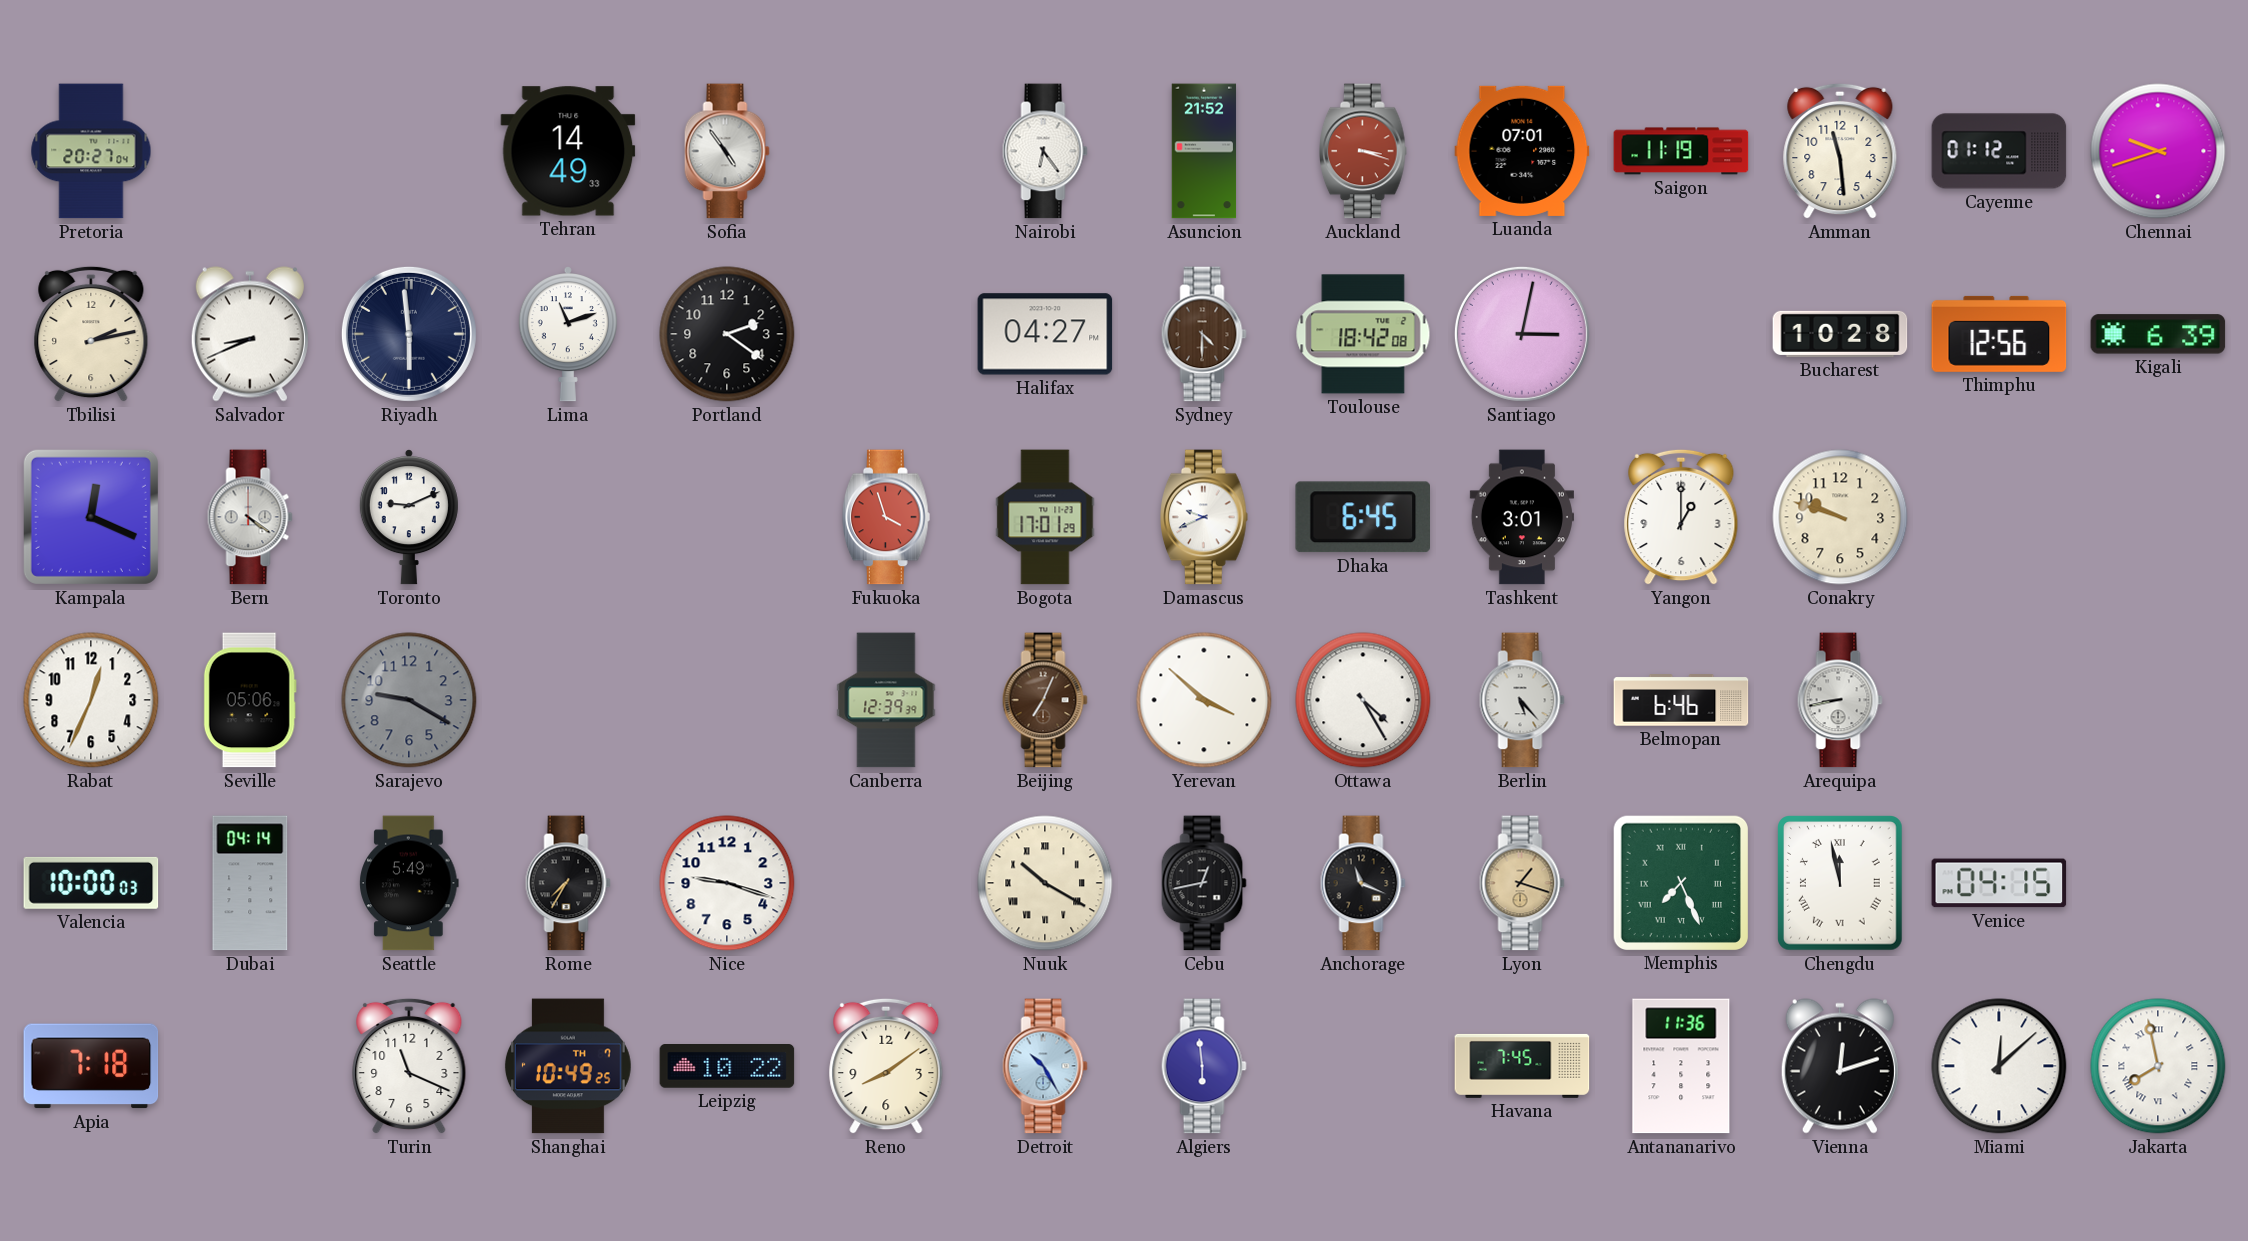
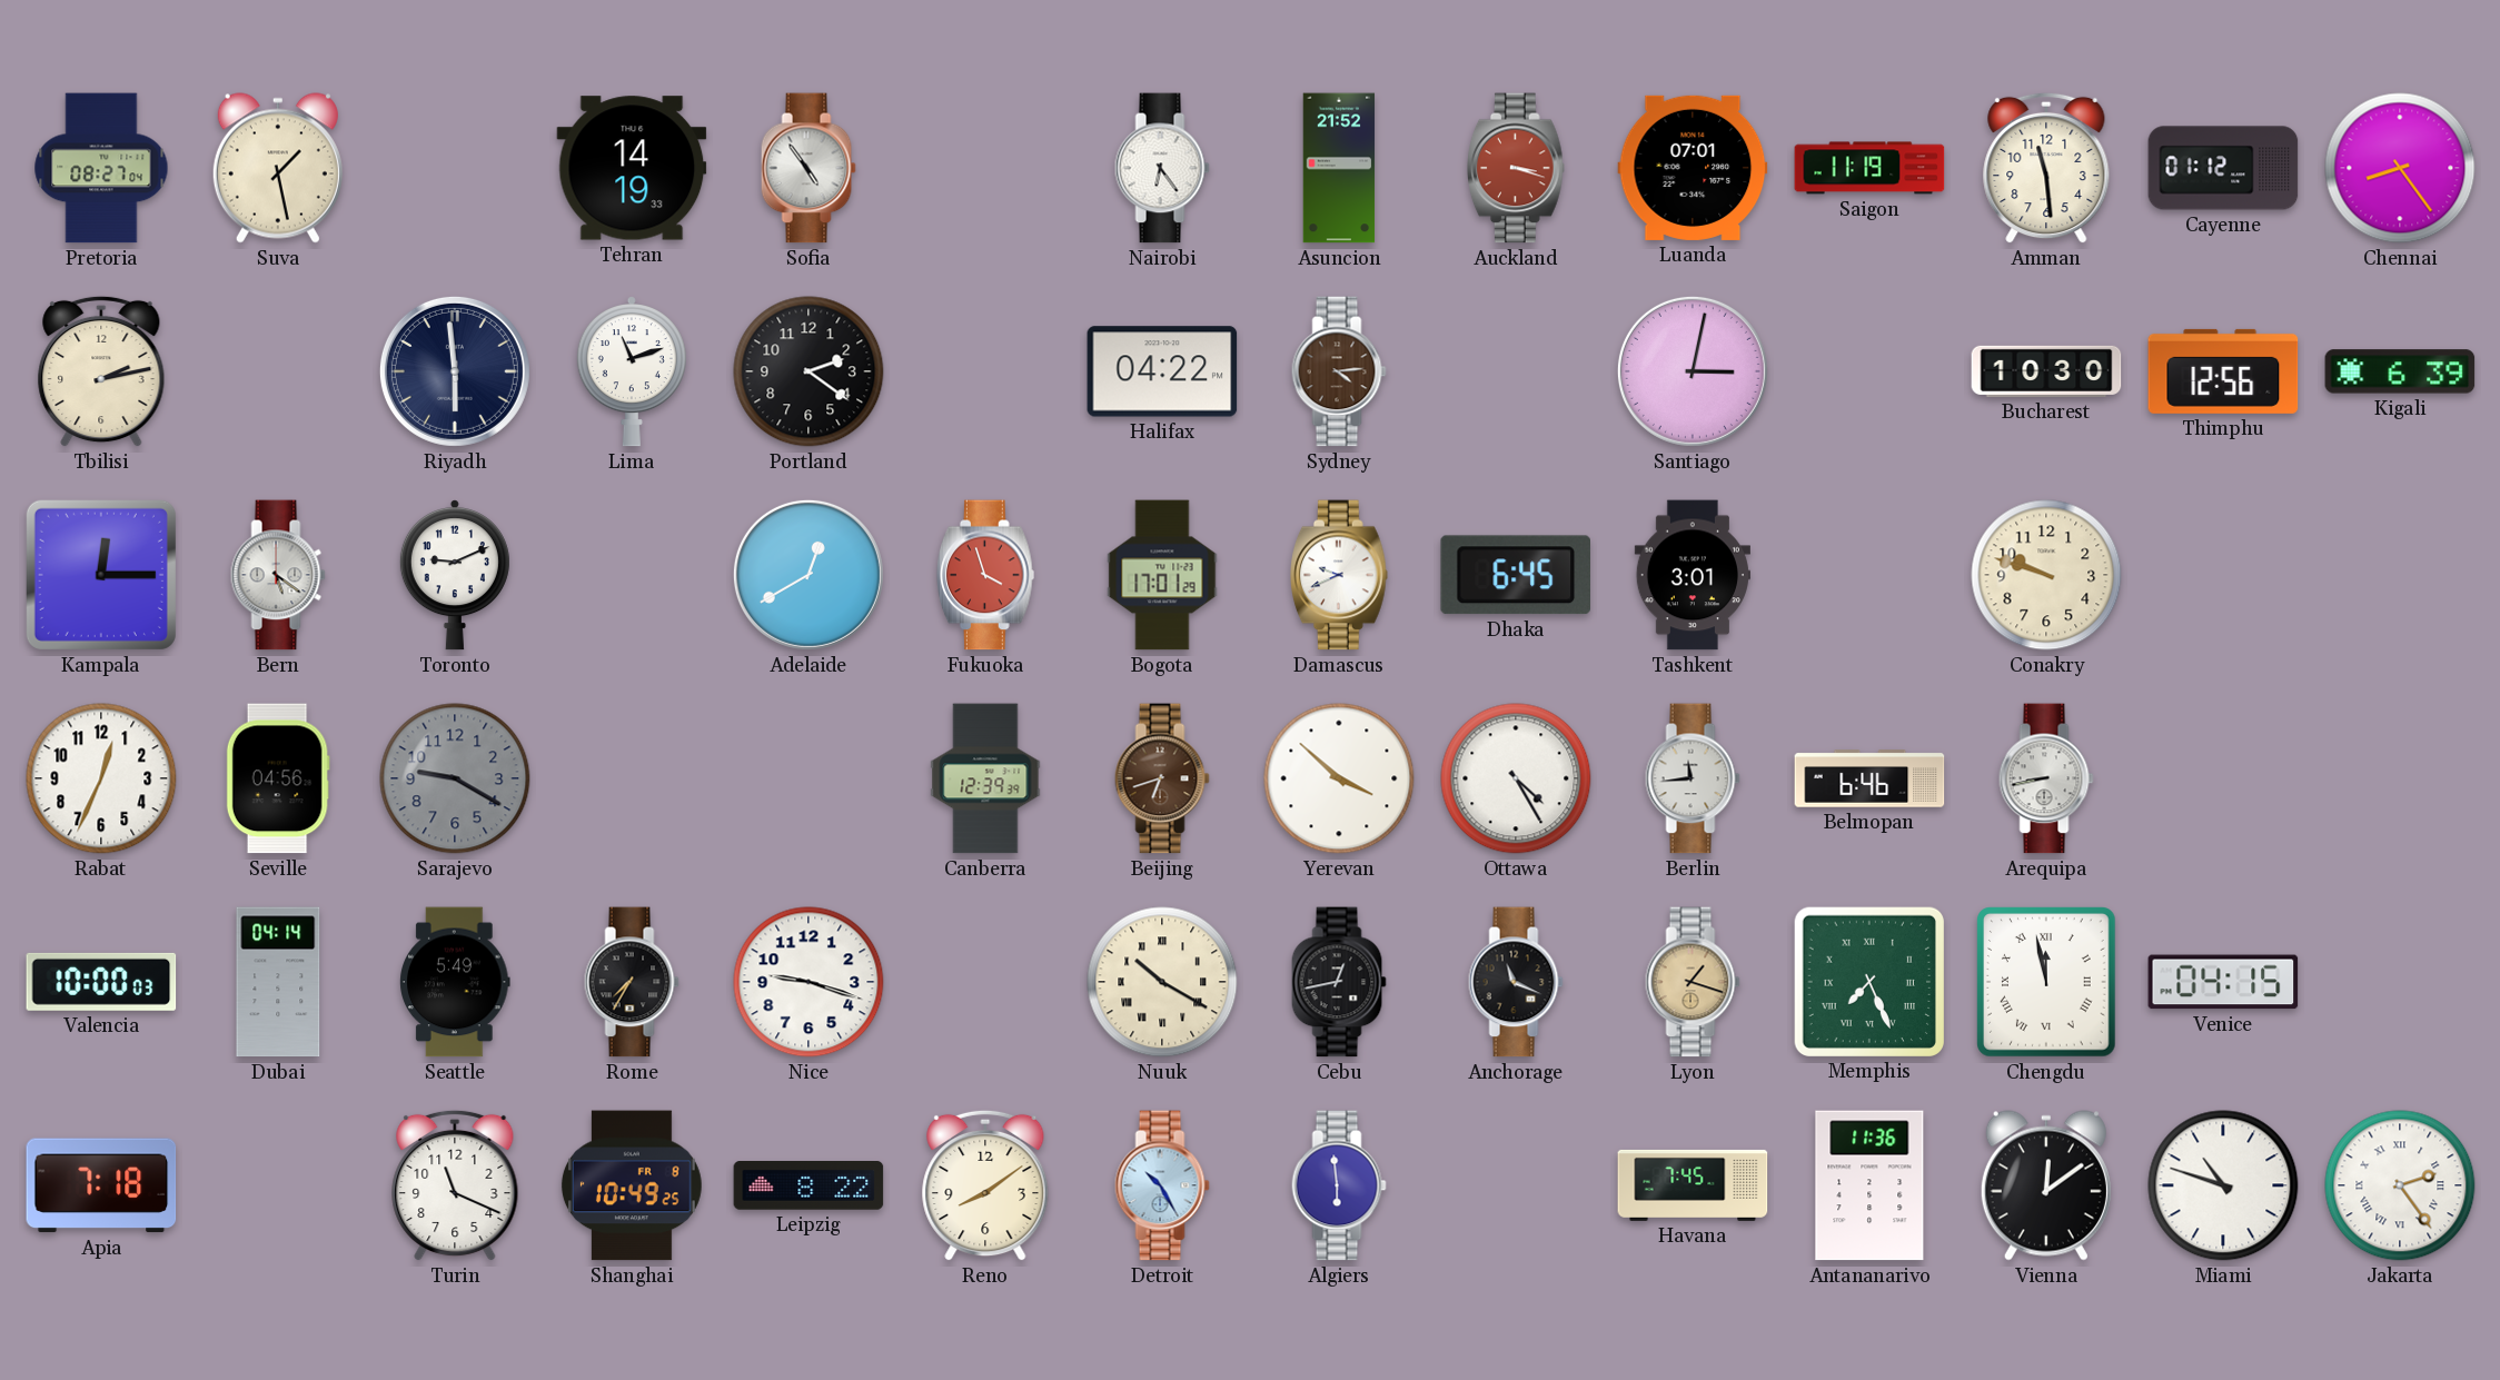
Pretoria: 20:27 -> 08:27 (101, 168)
Suva: none -> 1:28 (278, 168)
Tehran: 14:49 -> 14:19 (632, 168)
Chennai: 9:42 -> 8:24 (2400, 168)
Salvador: 8:41 -> none (250, 334)
Halifax: 04:27 -> 04:22 (1162, 371)
Sydney: 4:30 -> 4:14 (1339, 371)
Toulouse: 18:42 -> none (1363, 334)
Bucharest: 10:28 -> 10:30 (2046, 371)
Kampala: 12:19 -> 12:15 (101, 575)
Bern: 4:21 -> 5:21 (278, 575)
Adelaide: none -> 12:40 (808, 575)
Yangon: 1:00 -> none (1681, 517)
Seville: 05:06 -> 04:56 (278, 778)
Beijing: 7:04 -> 6:42 (1162, 778)
Berlin: 5:23 -> 11:44 (1693, 778)
Shanghai date: TH 7 -> FR 8 (632, 1185)
Leipzig: 10:22 -> 8:22 (808, 1185)
Vienna: 12:12 -> 12:09 (2046, 1185)
Miami: 12:08 -> 10:48 (2223, 1185)
Jakarta: 7:58 -> 2:24 (2400, 1185)
